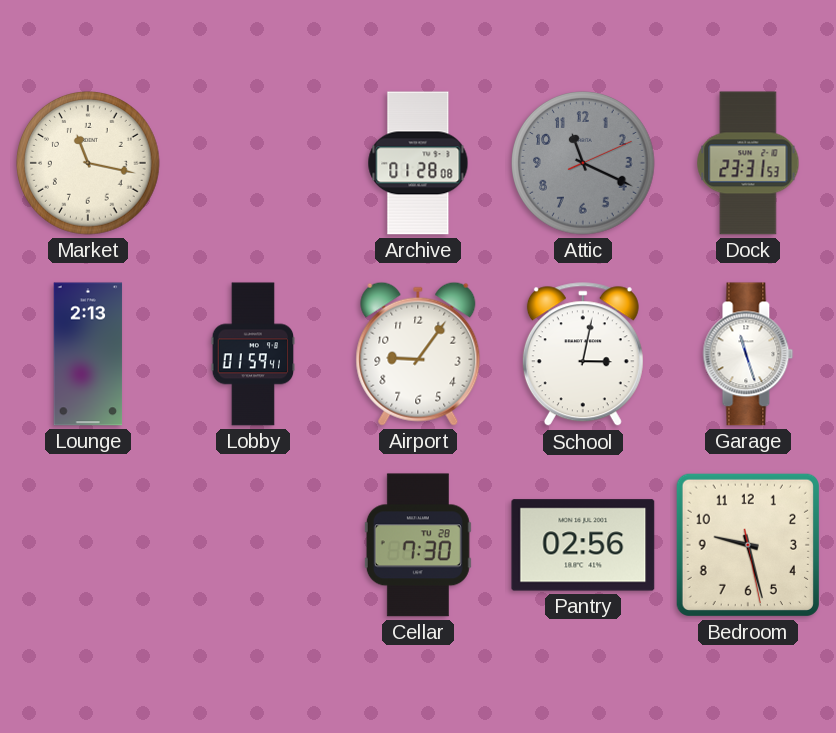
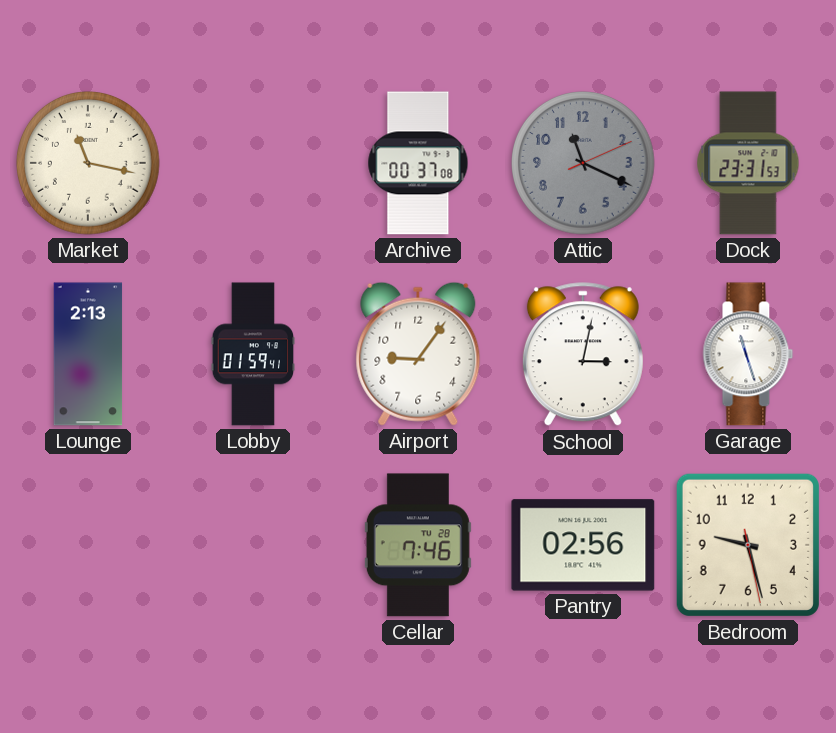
Archive: 01:28 -> 00:37 (418, 163)
Cellar: 7:30 -> 7:46 (418, 545)
